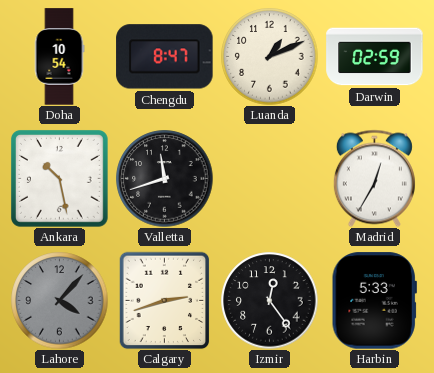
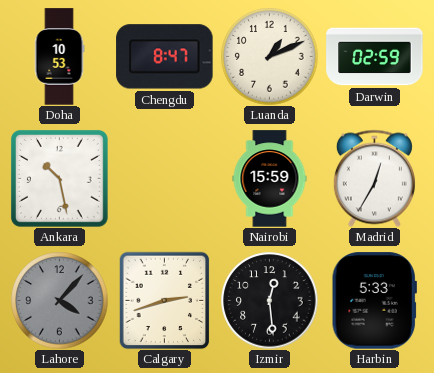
Doha: 10:54 -> 10:53 (59, 57)
Valletta: 11:42 -> none (165, 179)
Nairobi: none -> 15:59 (270, 179)
Izmir: 12:24 -> 12:29 (270, 301)
